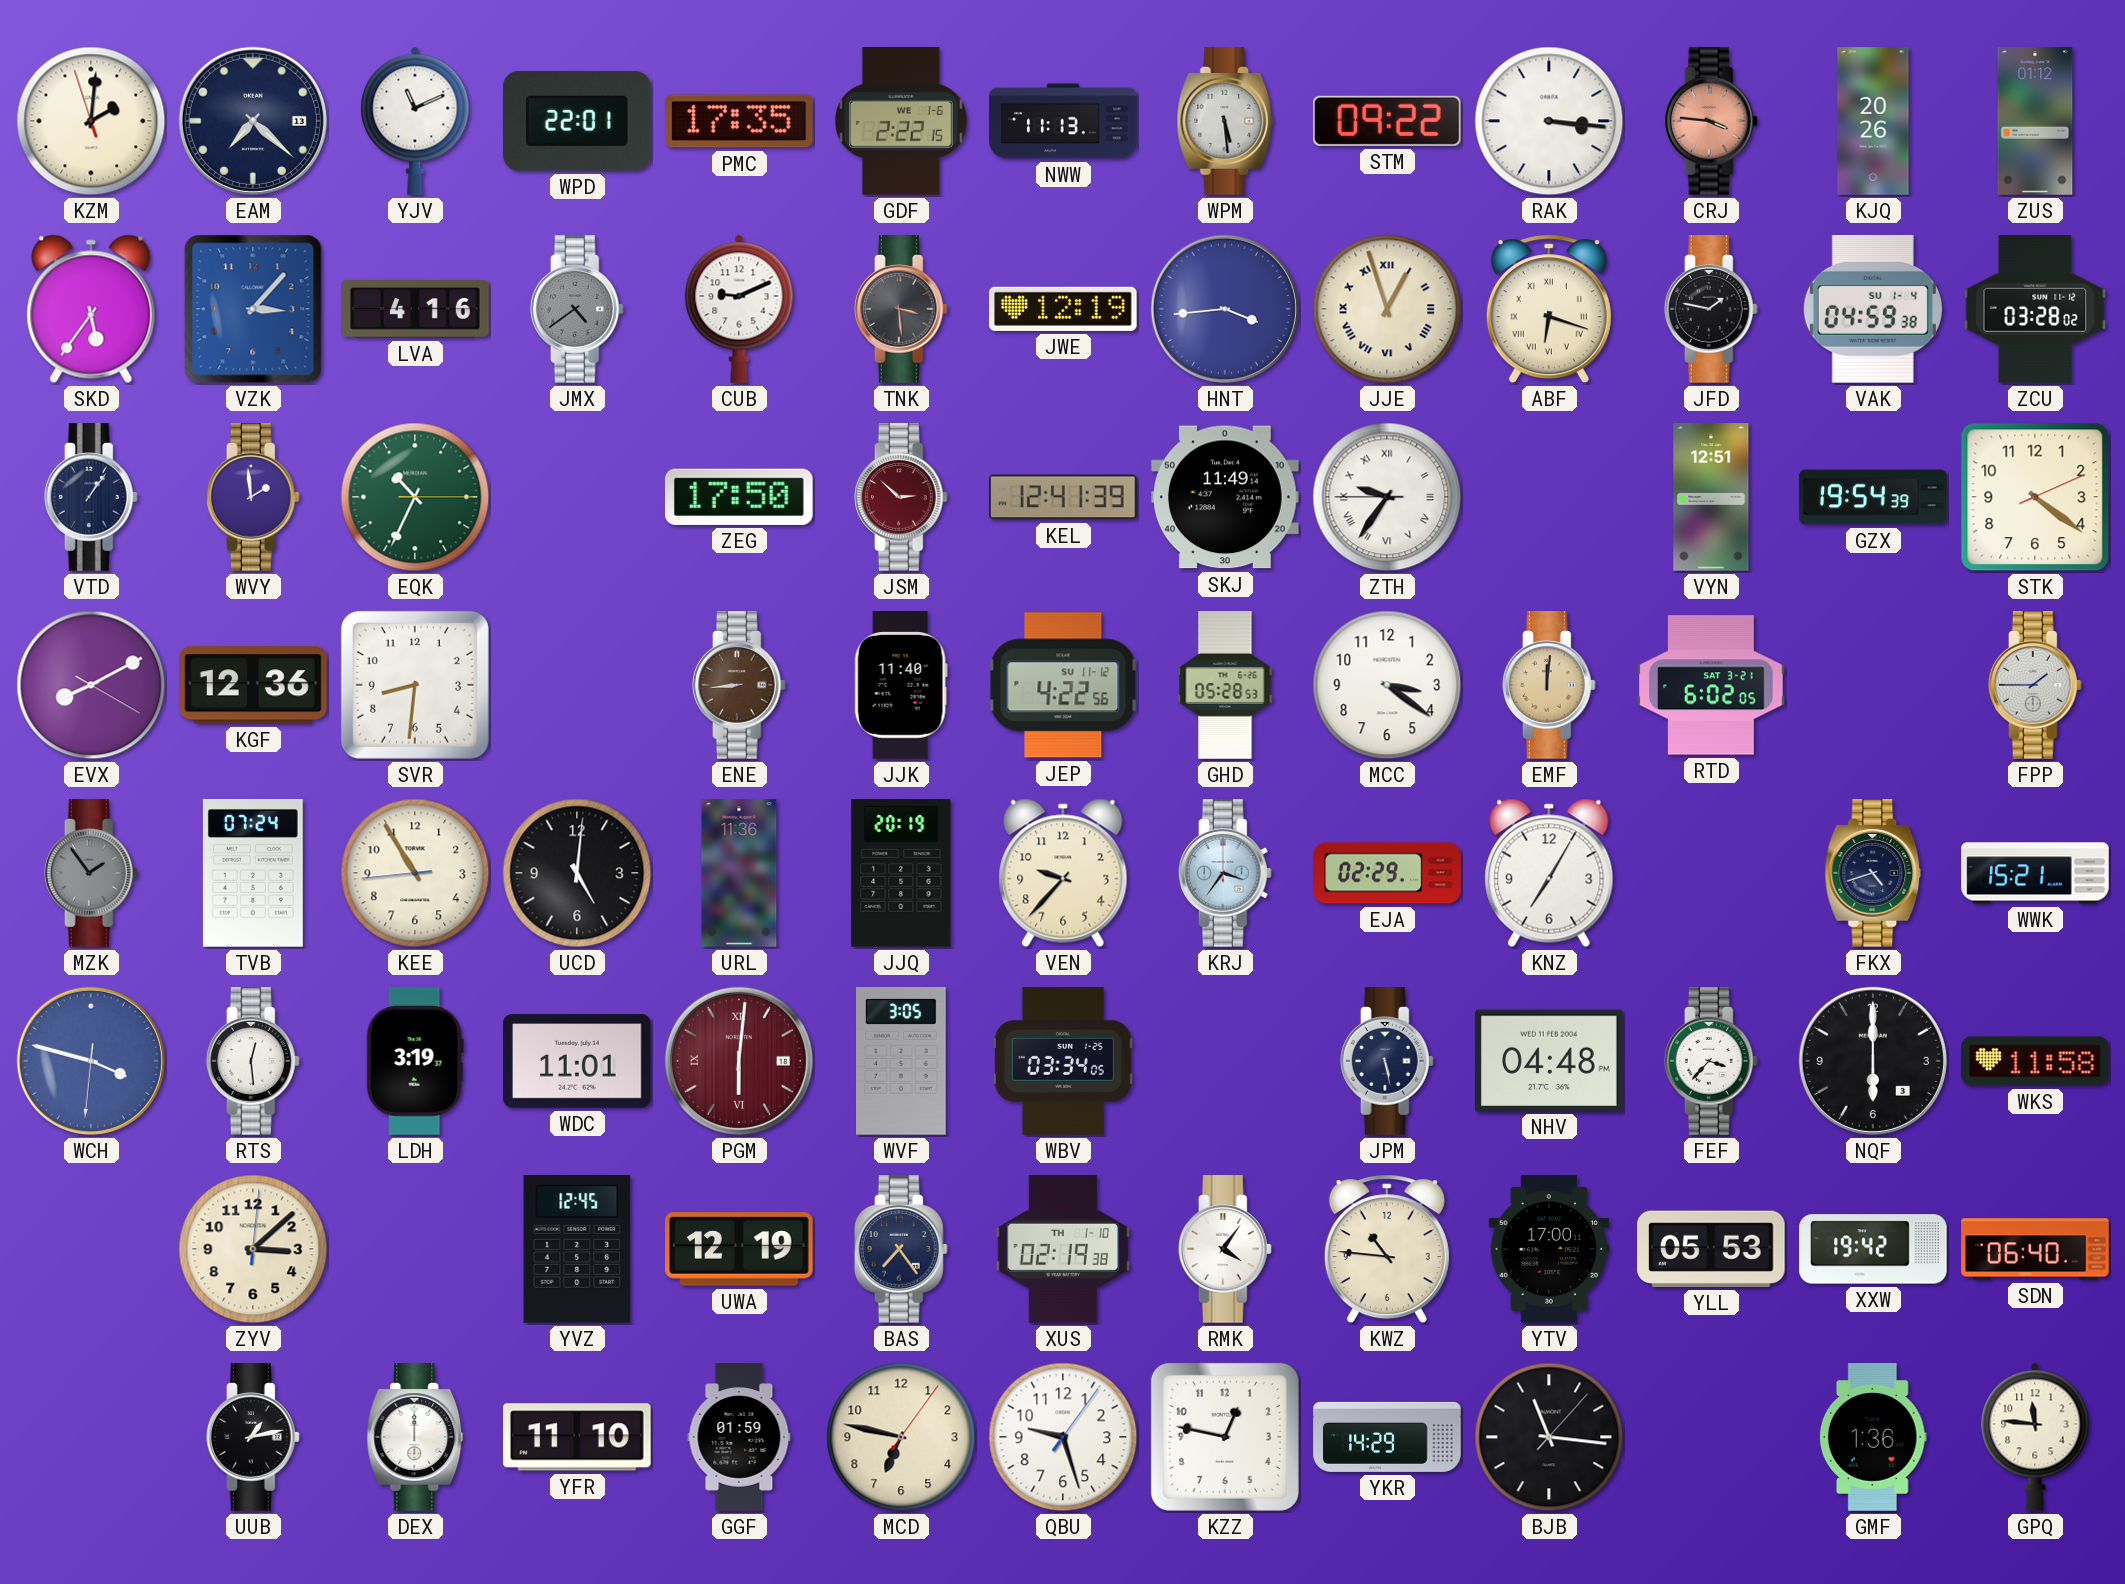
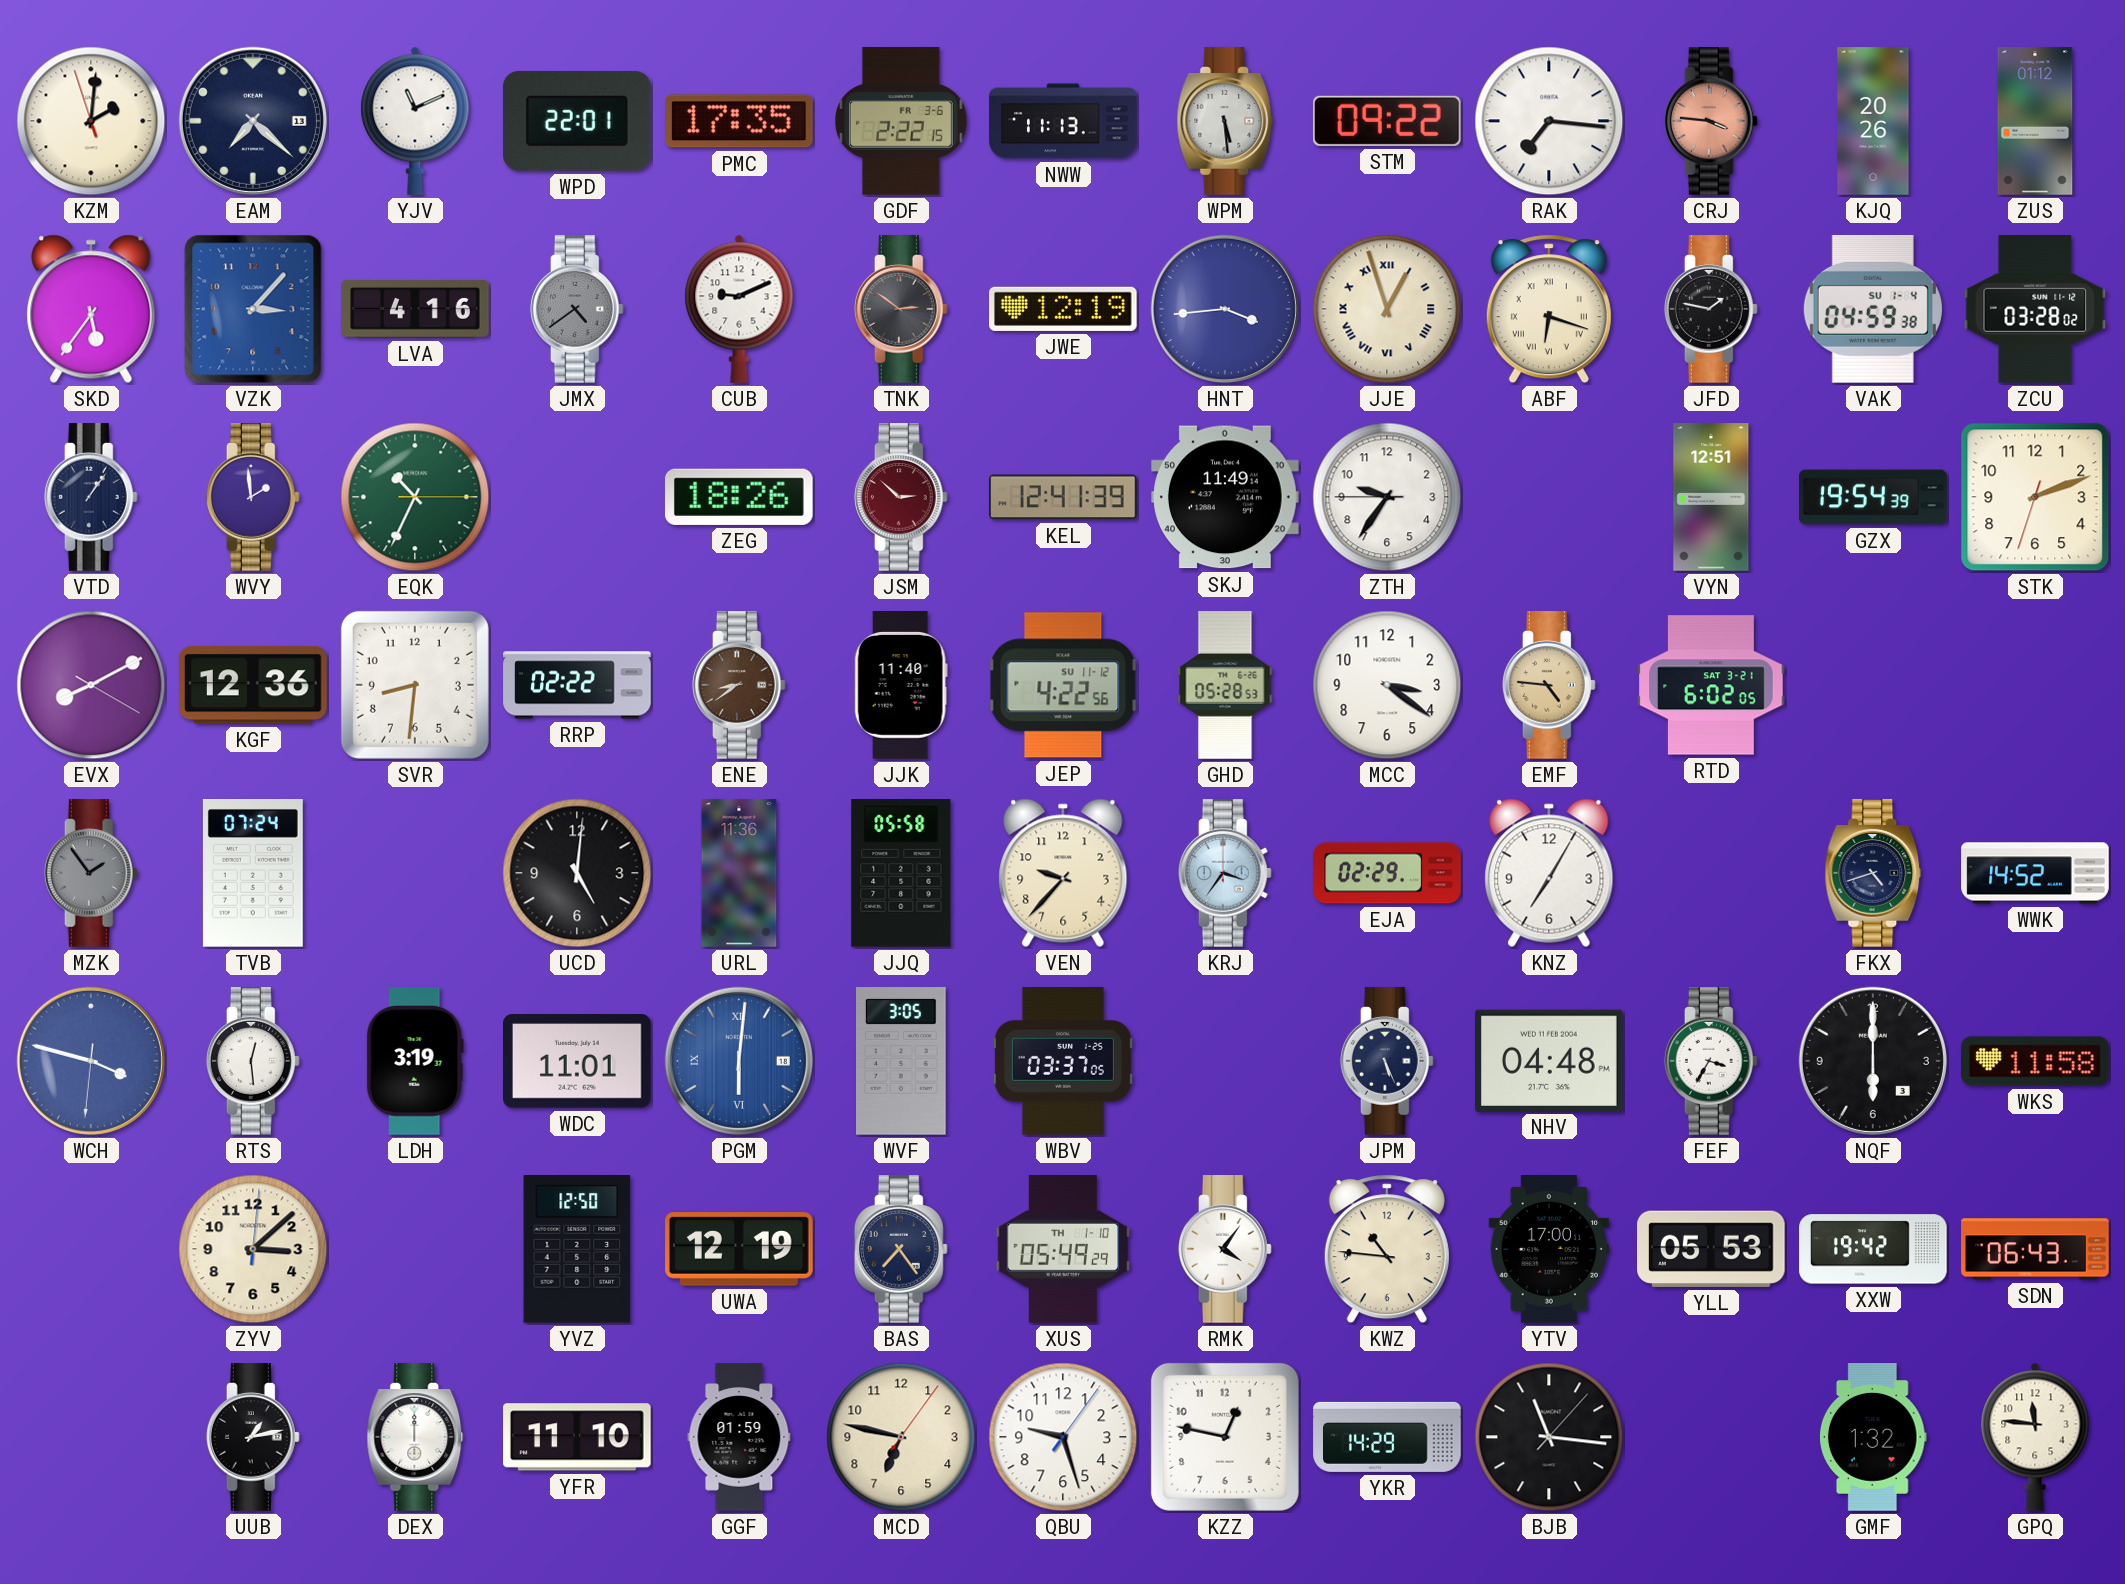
GDF date: WE 1-6 -> FR 3-6 (902, 121)
RAK: 3:16 -> 7:16 (1549, 121)
TNK: 3:29 -> 2:51 (901, 309)
ZEG: 17:50 -> 18:26 (739, 497)
ZTH numerals: Roman -> Arabic (1387, 497)
STK: 4:21 -> 2:11 (2035, 497)
RRP: none -> 02:22 (577, 685)
ENE: 8:44 -> 8:39 (739, 685)
EMF: 12:01 -> 4:46 (1549, 685)
FPP: 1:45 -> none (2035, 685)
KEE: 10:54 -> none (415, 873)
JJQ: 20:19 -> 05:58 (901, 874)
WWK: 15:21 -> 14:52 (2035, 873)
PGM dial: burgundy -> blue (739, 1061)
WBV: 03:34 -> 03:37 (1063, 1061)
JPM: 5:28 -> 5:26 (1387, 1061)
FEF: 3:37 -> 3:35 (1711, 1061)
YVZ: 12:45 -> 12:50 (577, 1250)
XUS: 02:19 -> 05:49 (1063, 1249)
SDN: 06:40 -> 06:43 (2035, 1249)
GMF: 1:36 -> 1:32 (1873, 1437)
